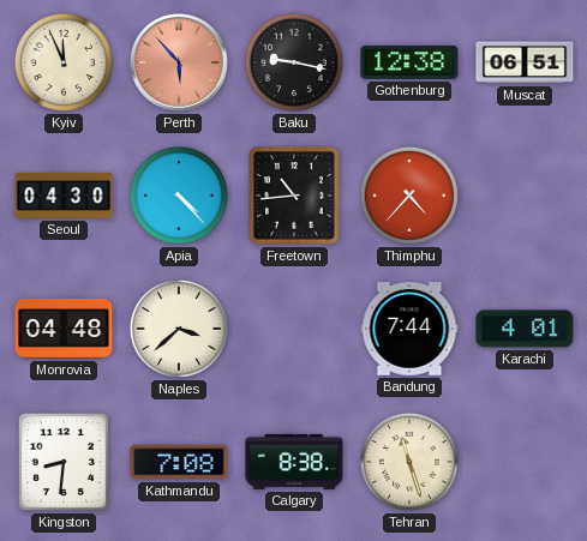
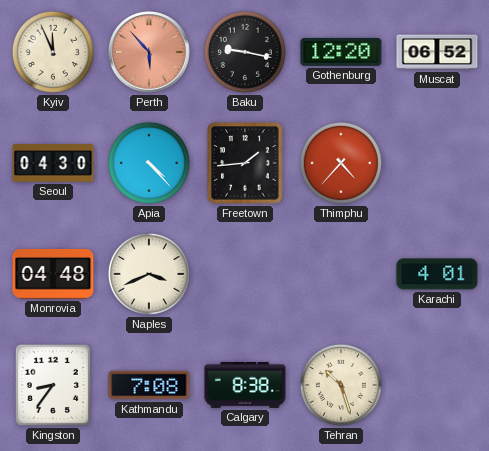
Gothenburg: 12:38 -> 12:20 (341, 52)
Muscat: 06:51 -> 06:52 (437, 52)
Freetown: 10:44 -> 1:44 (245, 163)
Naples: 3:38 -> 3:41 (149, 274)
Bandung: 7:44 -> none (409, 329)
Kingston: 8:31 -> 8:36 (53, 385)
Tehran: 11:27 -> 10:27 (341, 385)
